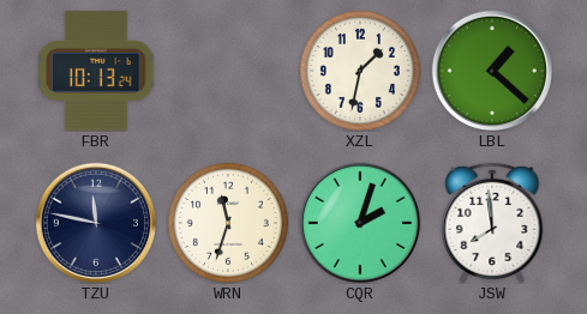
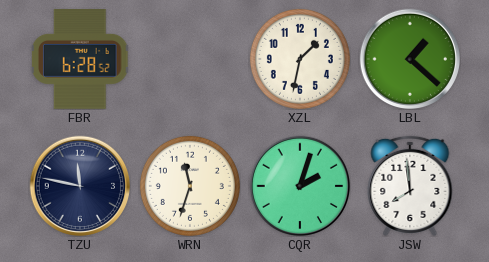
FBR: 10:13 -> 6:28 (81, 60)
